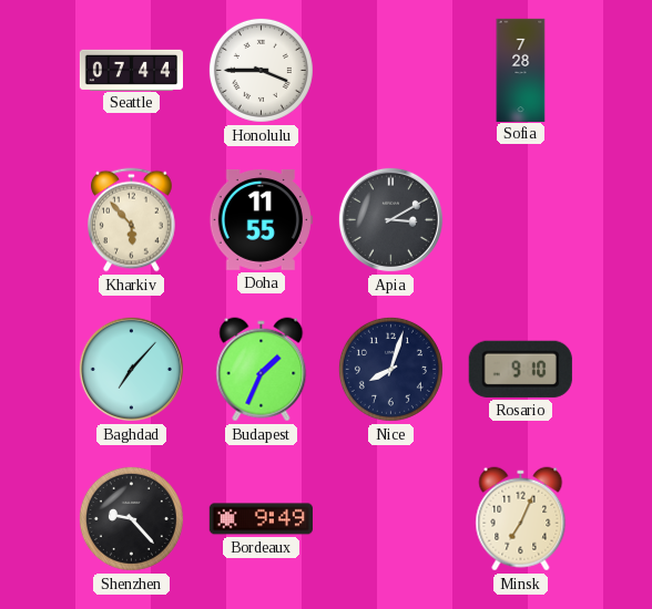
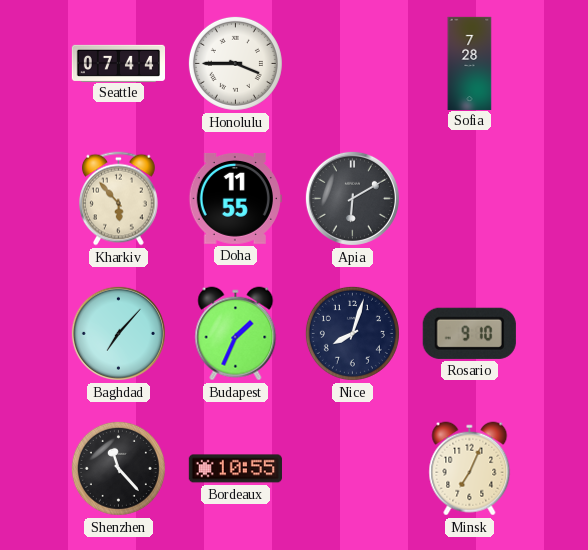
Apia: 3:10 -> 6:10 (352, 198)
Shenzhen: 9:23 -> 11:23 (118, 468)
Bordeaux: 9:49 -> 10:55 (235, 469)
